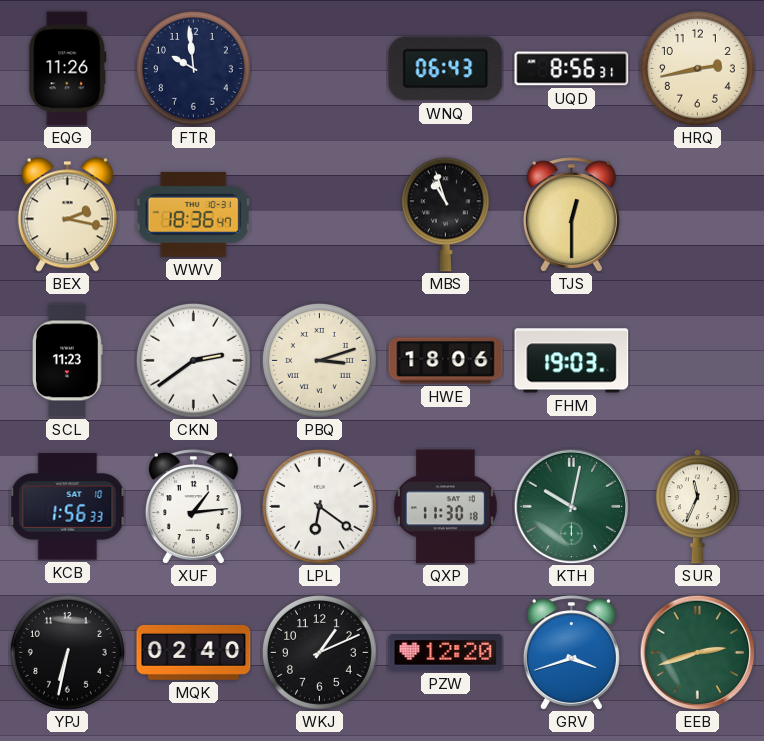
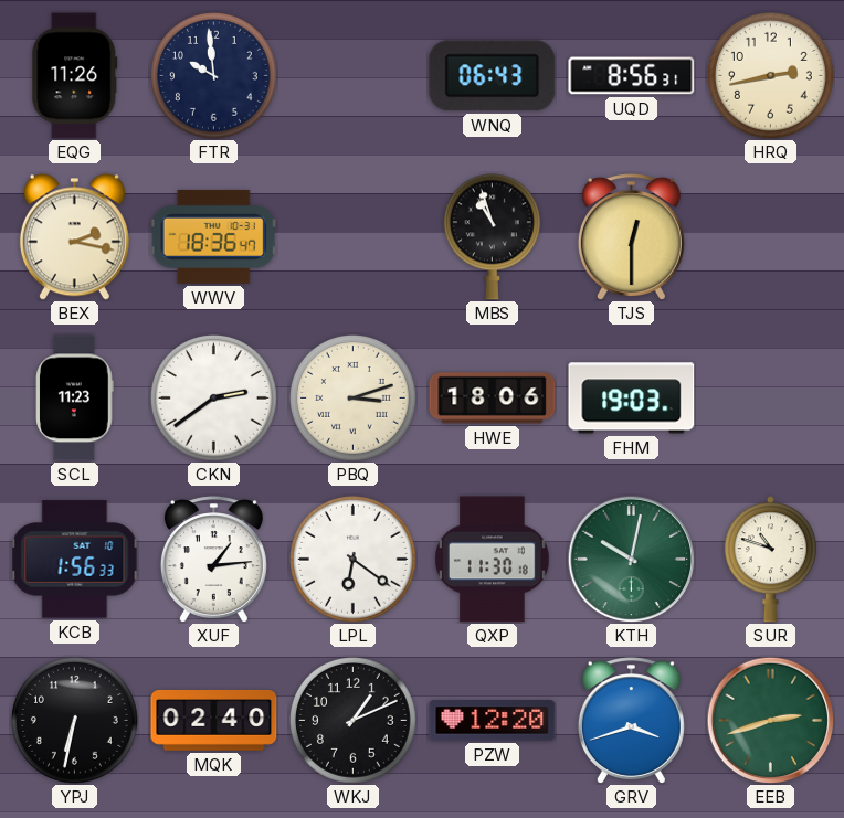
SUR: 11:34 -> 10:48 (770, 560)
